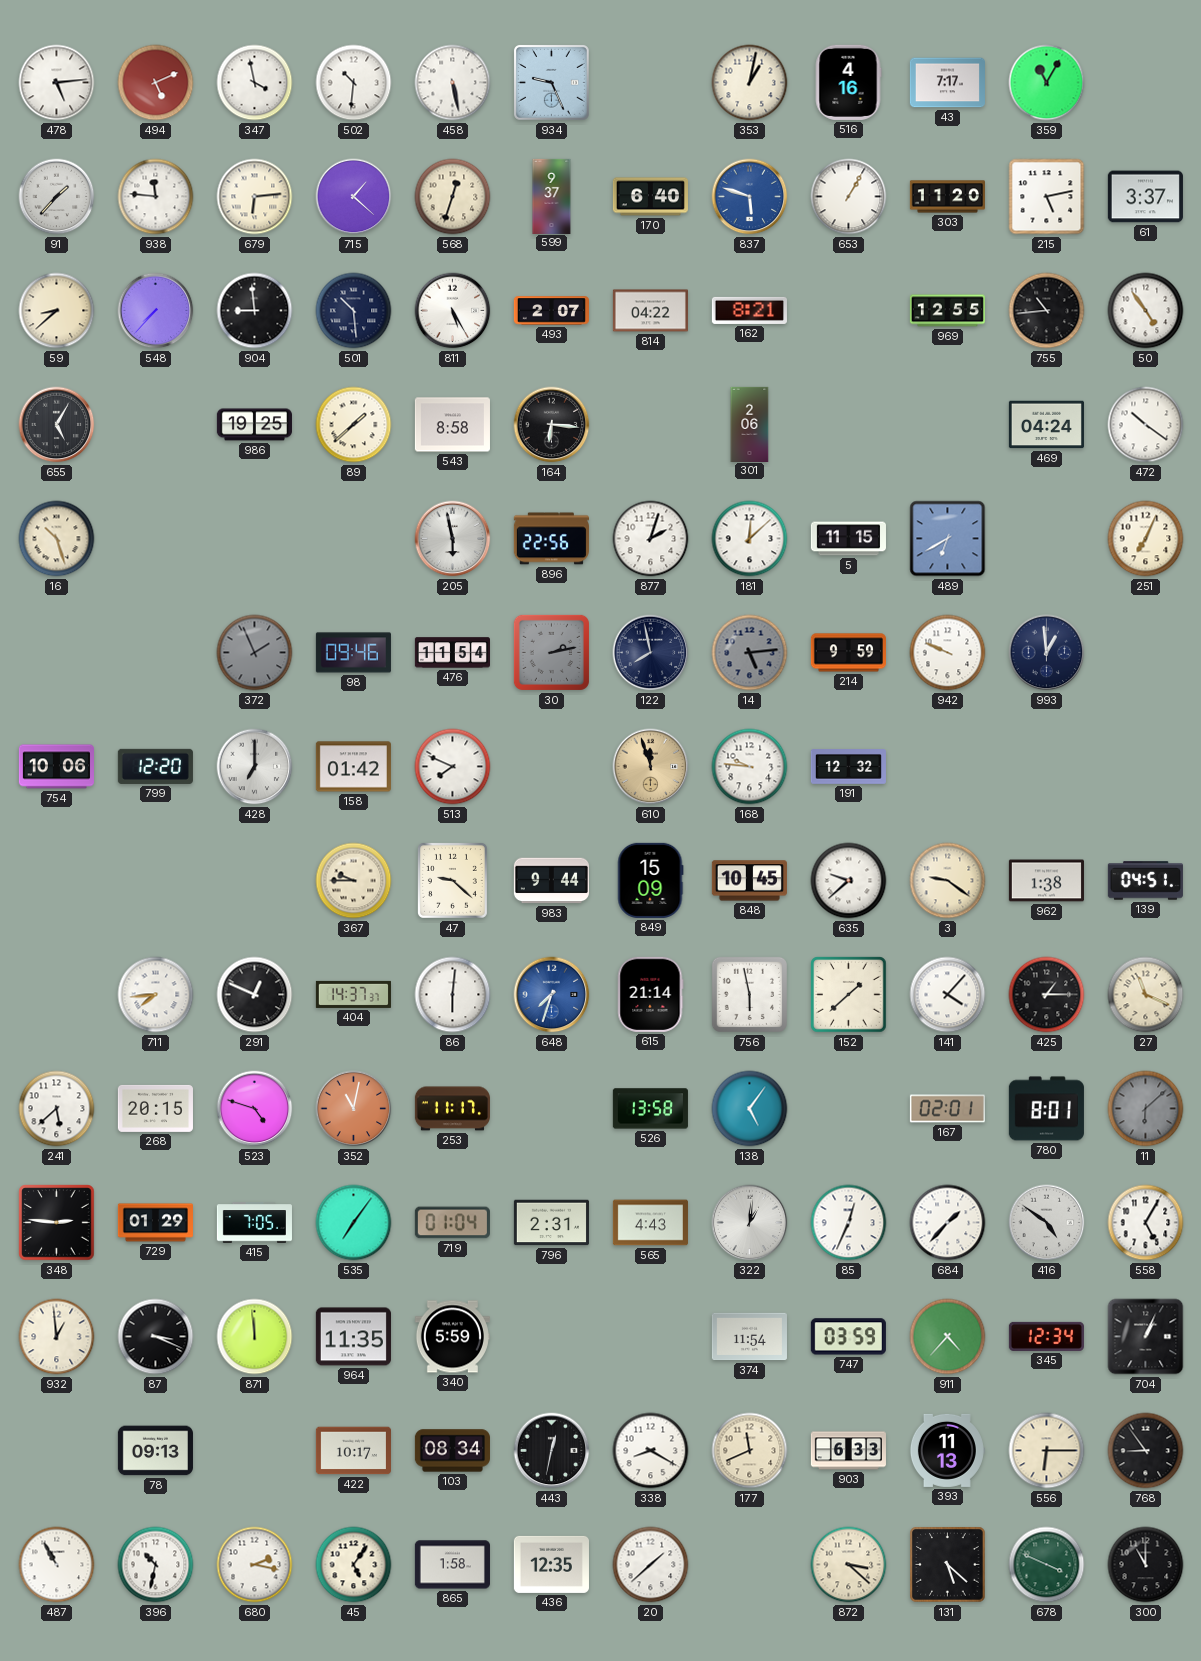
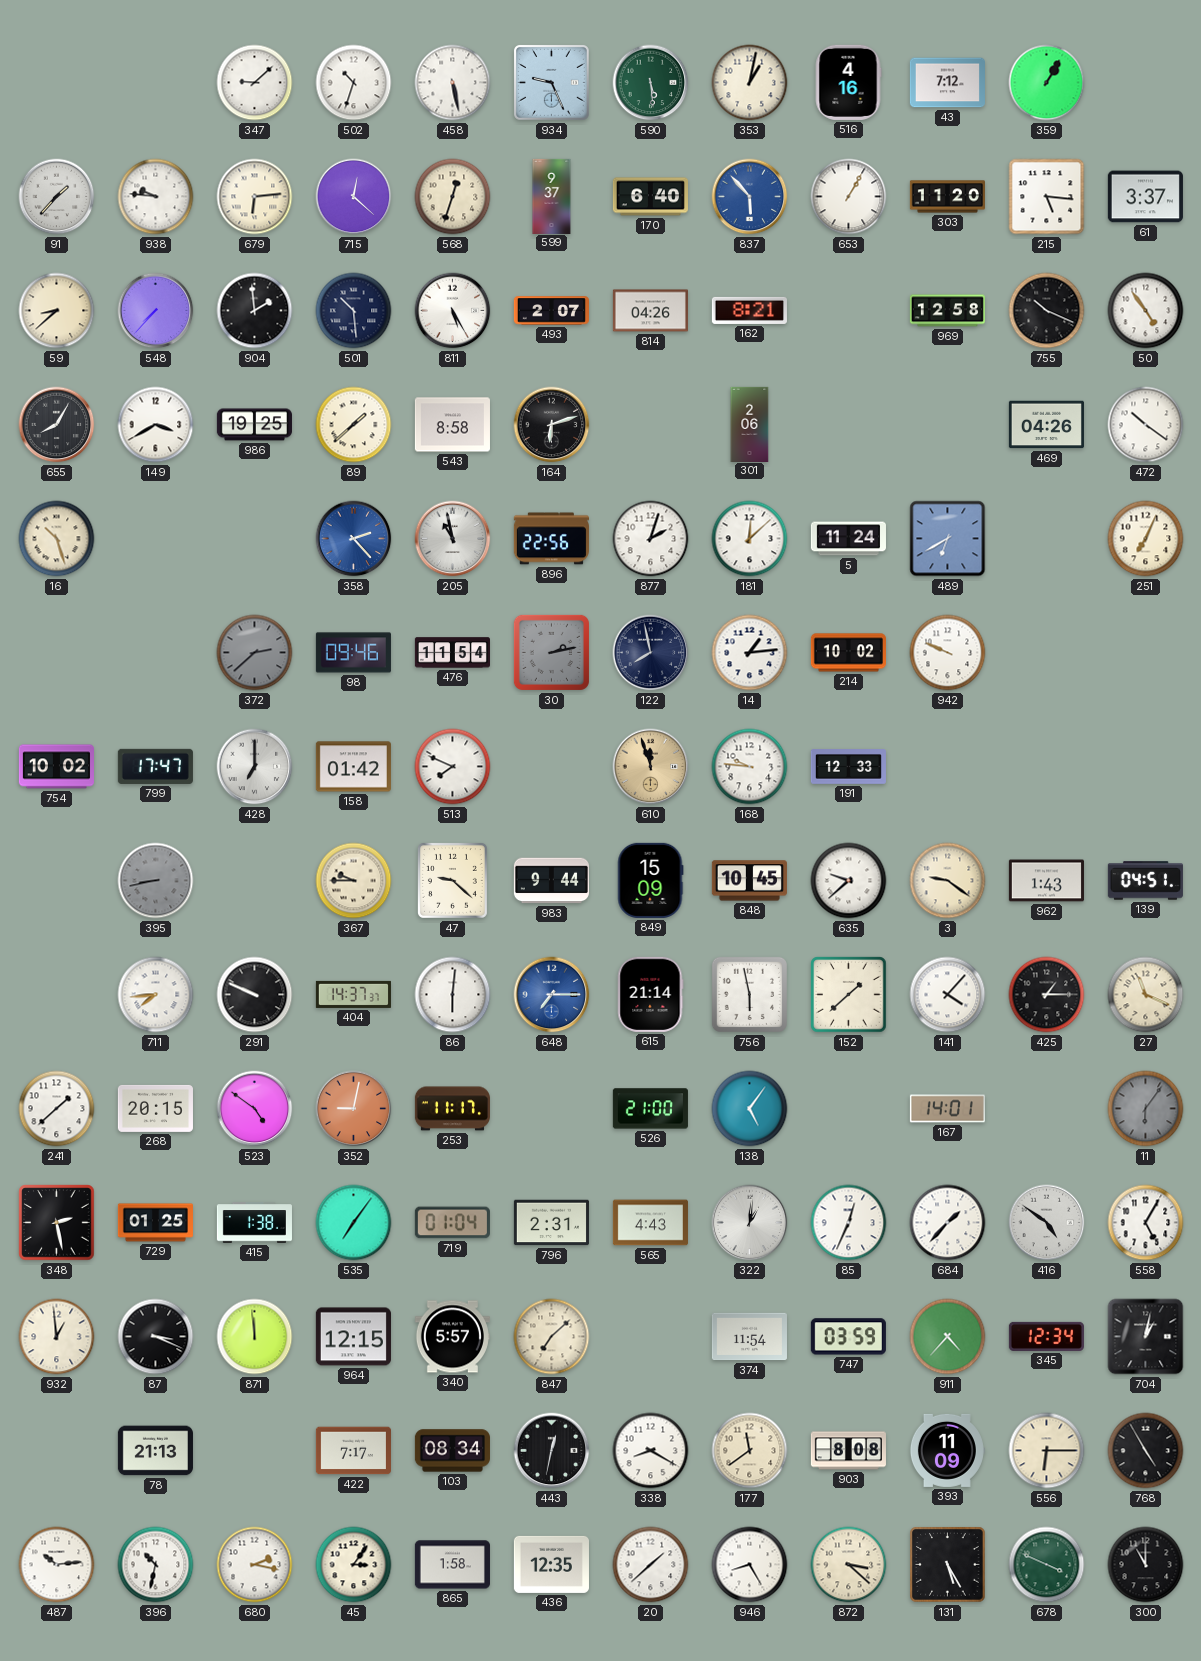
478: 5:14 -> none (57, 83)
494: 5:11 -> none (156, 83)
347: 3:58 -> 9:08 (255, 83)
502: 10:31 -> 10:33 (354, 83)
590: none -> 5:29 (651, 83)
43: 7:17 -> 7:12 (947, 83)
359: 11:05 -> 1:05 (1047, 83)
938: 11:46 -> 9:46 (156, 197)
715: 1:22 -> 12:22 (354, 197)
837: 5:48 -> 5:53 (750, 197)
215: 5:13 -> 5:16 (1047, 197)
904: 8:59 -> 1:59 (255, 311)
814: 04:22 -> 04:26 (650, 311)
969: 12:55 -> 12:58 (947, 311)
755: 10:44 -> 10:19 (1047, 311)
655: 5:05 -> 8:05 (57, 425)
149: none -> 3:40 (156, 425)
164: 6:16 -> 6:12 (552, 425)
469: 04:24 -> 04:26 (1046, 425)
358: none -> 2:23 (354, 539)
205: 5:58 -> 10:58 (453, 539)
5: 11:15 -> 11:24 (848, 539)
372: 1:56 -> 2:38 (255, 653)
14: 5:14 -> 1:14 (750, 653)
14 dial: grey -> white (750, 653)
214: 9:59 -> 10:02 (848, 653)
993: 12:59 -> none (1047, 653)
754: 10:06 -> 10:02 (56, 767)
799: 12:20 -> 17:47 (155, 766)
191: 12:32 -> 12:33 (848, 767)
395: none -> 8:43 (156, 881)
962: 1:38 -> 1:43 (1046, 881)
291: 12:49 -> 9:49 (255, 995)
648: 7:33 -> 7:15 (552, 995)
241: 5:38 -> 1:38 (57, 1109)
523: 4:48 -> 4:51 (255, 1109)
352: 11:02 -> 9:02 (354, 1109)
526: 13:58 -> 21:00 (650, 1109)
167: 02:01 -> 14:01 (947, 1109)
780: 8:01 -> none (1046, 1109)
11: 6:08 -> 6:06 (1146, 1109)
348: 2:46 -> 2:28 (57, 1223)
729: 01:29 -> 01:25 (155, 1223)
415: 7:05 -> 1:38 (254, 1223)
964: 11:35 -> 12:15 (353, 1337)
340: 5:59 -> 5:57 (452, 1337)
847: none -> 7:08 (552, 1337)
704: 1:04 -> 1:02 (1146, 1337)
78: 09:13 -> 21:13 (155, 1451)
422: 10:17 -> 7:17 (353, 1451)
177: 11:41 -> 11:39 (750, 1451)
903: 6:33 -> 8:08 (848, 1451)
393: 11:13 -> 11:09 (947, 1450)
768: 8:54 -> 4:55 (1146, 1451)
487: 10:55 -> 10:14 (57, 1565)
45: 5:06 -> 3:06 (354, 1565)
946: none -> 8:25 (750, 1565)
131: 5:22 -> 5:25 (948, 1565)
